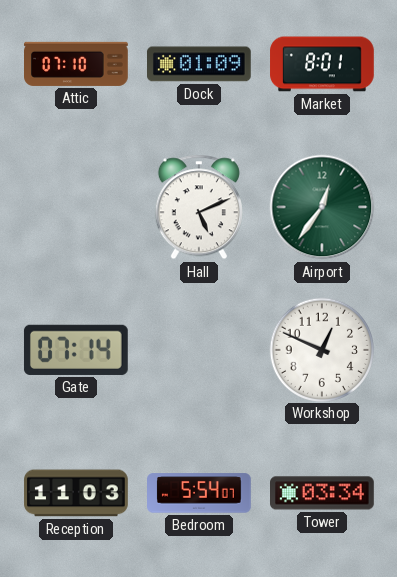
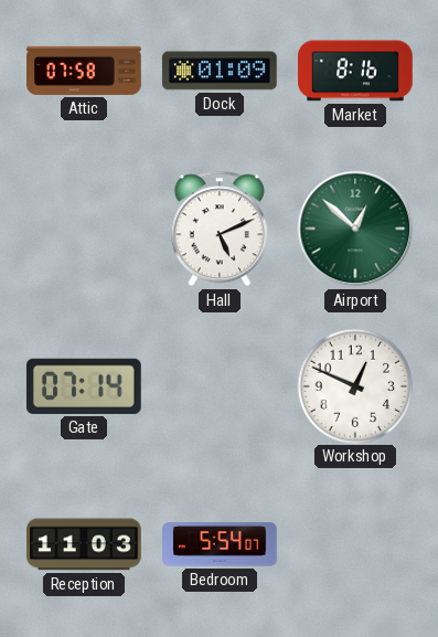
Attic: 07:10 -> 07:58 (84, 71)
Market: 8:01 -> 8:16 (355, 71)
Airport: 12:36 -> 12:52 (355, 229)
Tower: 03:34 -> none (323, 493)
